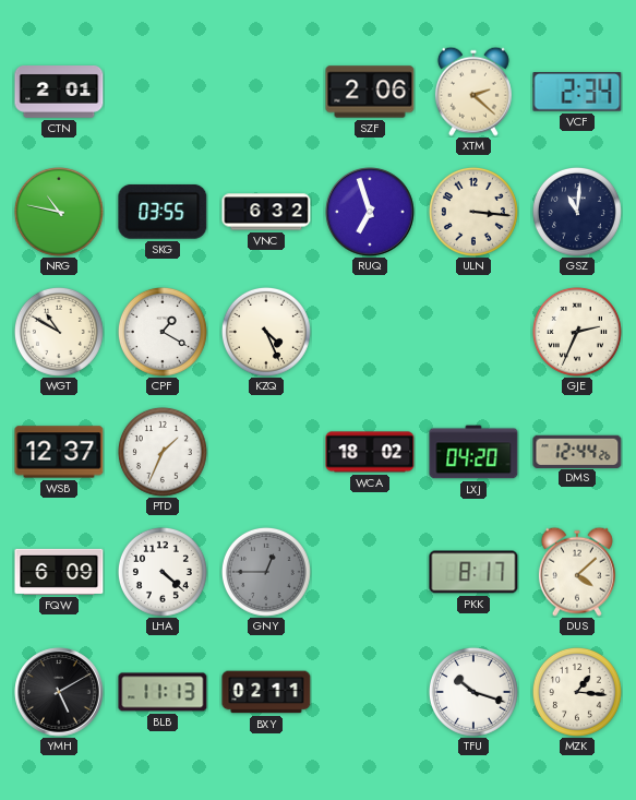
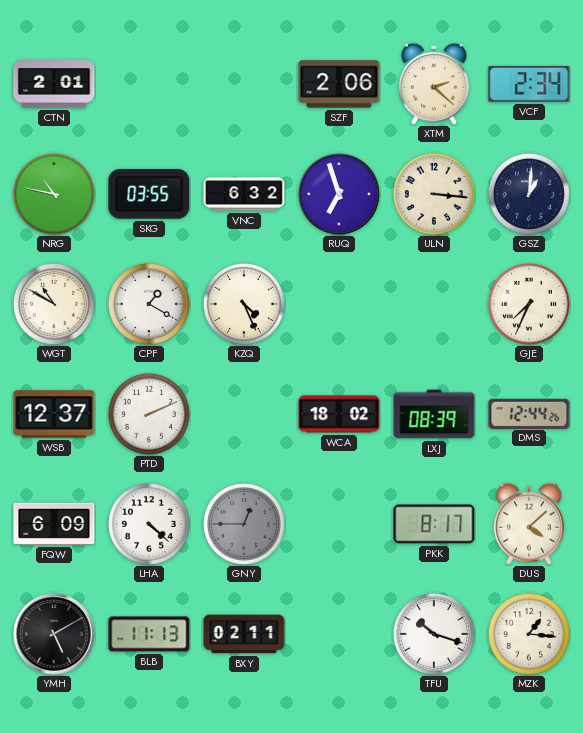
GSZ: 11:01 -> 1:01 (529, 194)
GJE: 2:34 -> 7:34 (529, 304)
PTD: 1:34 -> 2:11 (149, 414)
LXJ: 04:20 -> 08:39 (434, 414)
